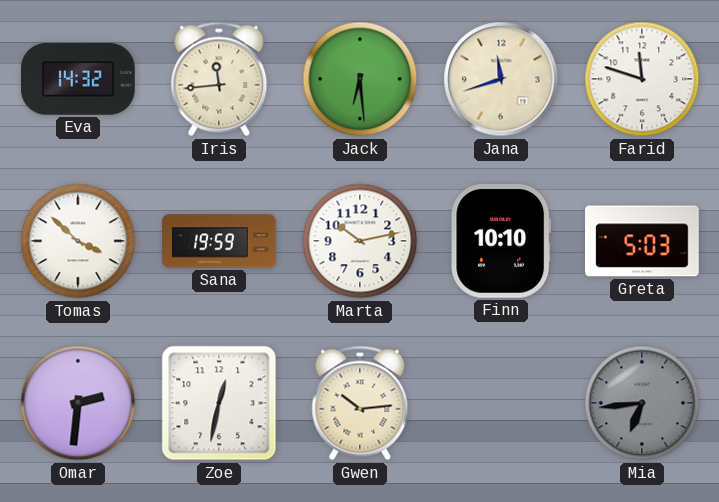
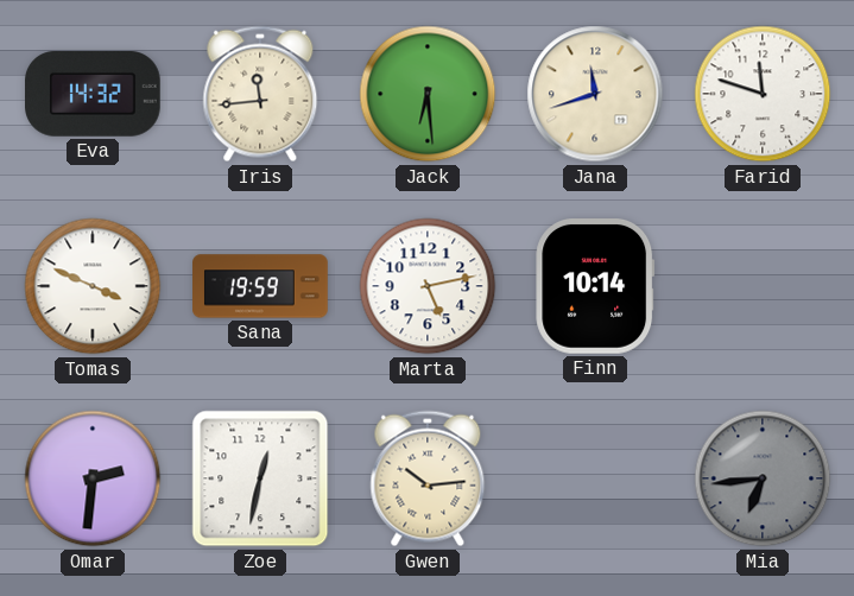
Tomas: 3:52 -> 3:49 (93, 286)
Marta: 10:13 -> 5:13 (428, 286)
Finn: 10:10 -> 10:14 (595, 287)
Greta: 5:03 -> none (642, 241)
